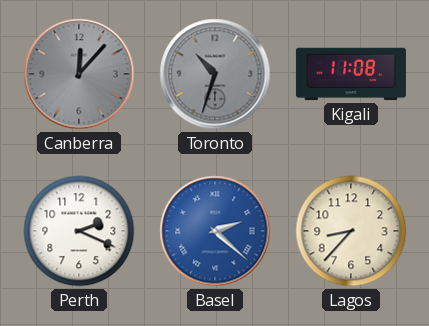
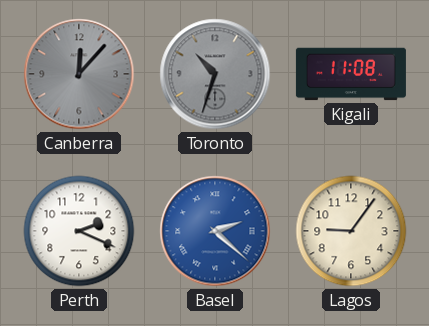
Lagos: 8:37 -> 9:06 (351, 231)
